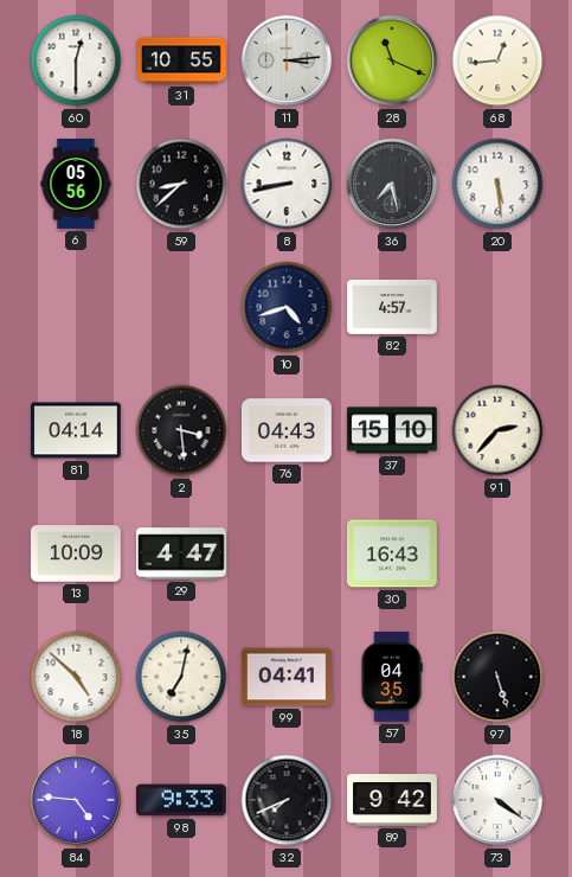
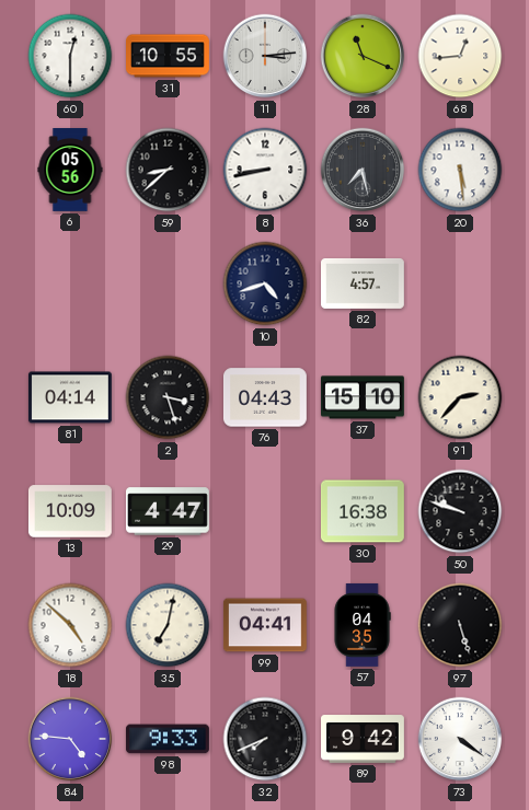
2: 3:29 -> 3:27 (168, 397)
30: 16:43 -> 16:38 (363, 511)
50: none -> 9:48 (460, 511)
